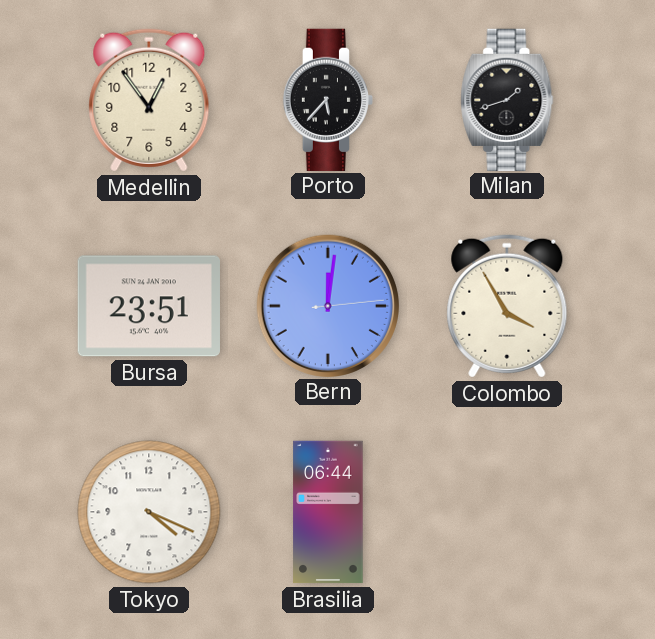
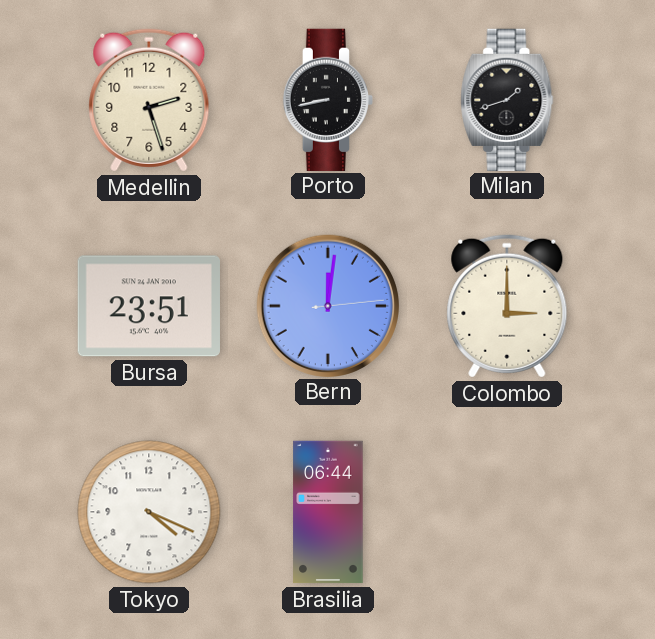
Medellin: 12:54 -> 2:27 (149, 100)
Porto: 5:37 -> 8:43 (327, 99)
Colombo: 3:55 -> 3:00 (507, 306)
